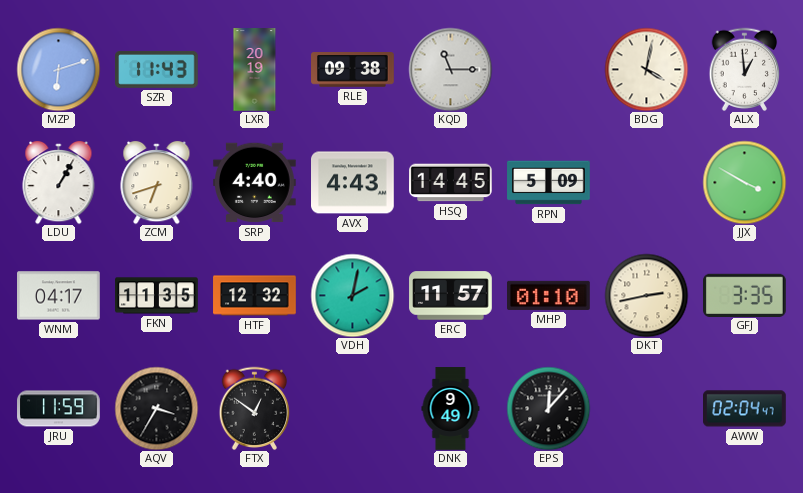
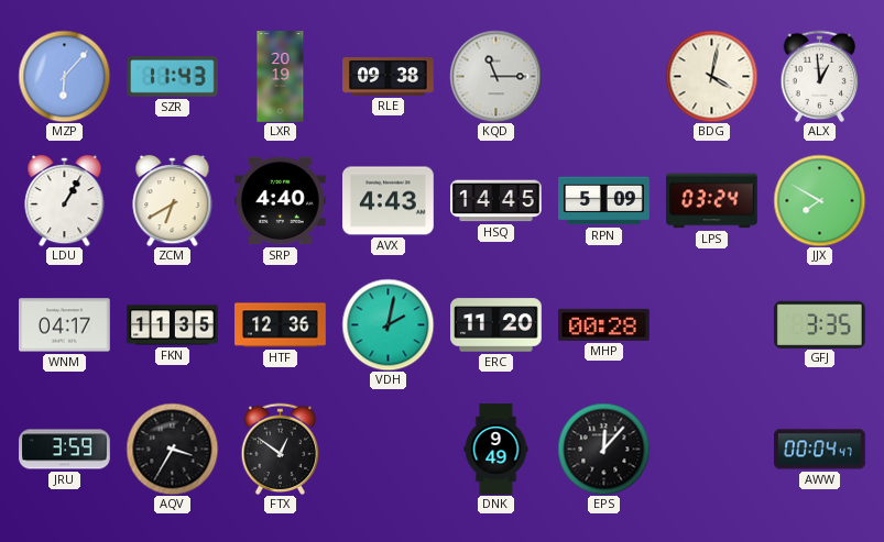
MZP: 6:12 -> 6:07 (64, 76)
ZCM: 6:42 -> 6:40 (173, 200)
LPS: none -> 03:24 (712, 201)
JJX: 3:50 -> 7:50 (819, 200)
HTF: 12:32 -> 12:36 (281, 325)
ERC: 11:57 -> 11:20 (496, 325)
MHP: 01:10 -> 00:28 (604, 324)
DKT: 2:43 -> none (646, 295)
JRU: 11:59 -> 3:59 (65, 450)
AWW: 02:04 -> 00:04 (820, 450)
